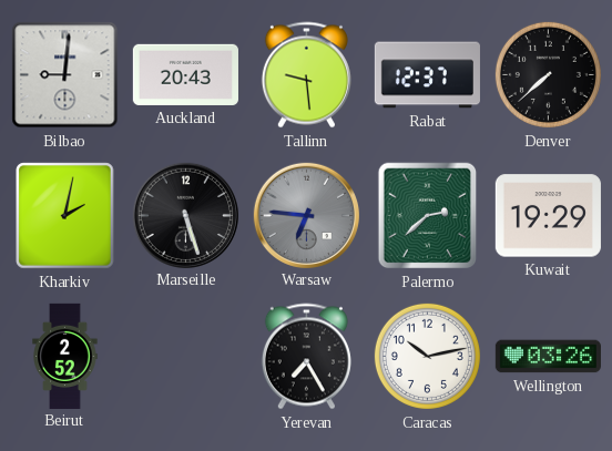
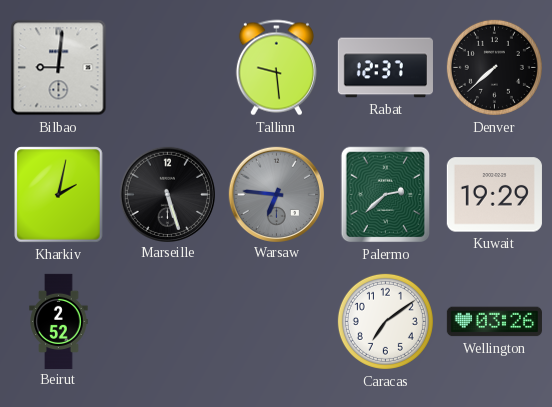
Auckland: 20:43 -> none (185, 74)
Yerevan: 7:25 -> none (306, 357)
Caracas: 10:13 -> 7:09 (385, 321)
